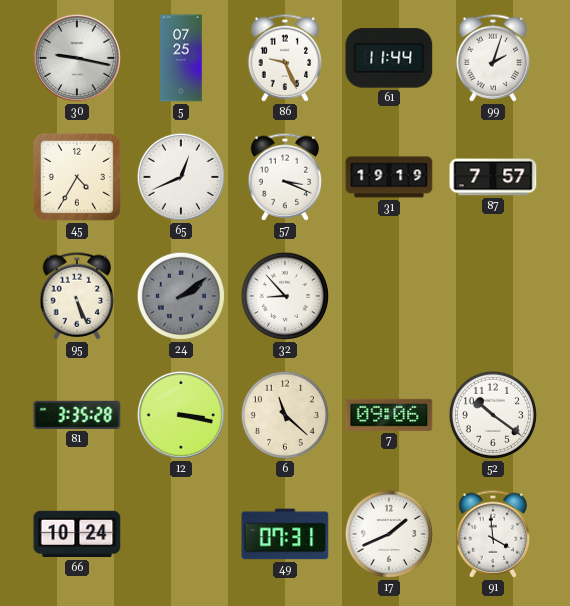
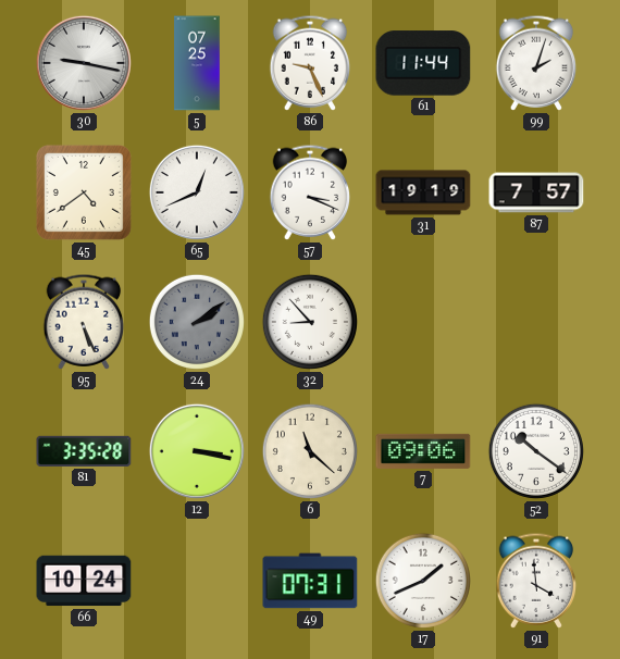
45: 4:35 -> 4:39 (84, 192)
